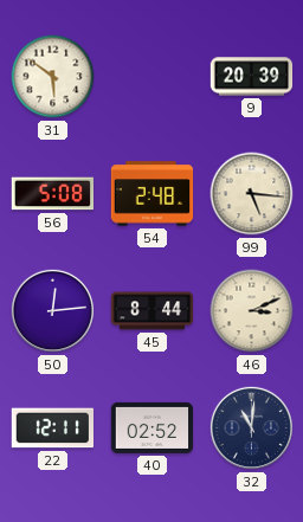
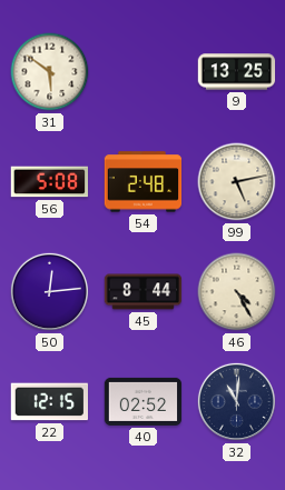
9: 20:39 -> 13:25 (237, 72)
99: 5:16 -> 5:13 (237, 182)
46: 3:11 -> 4:25 (237, 292)
22: 12:11 -> 12:15 (49, 402)
